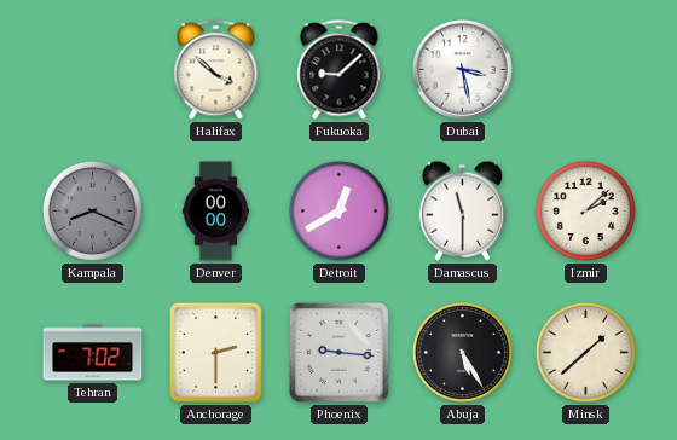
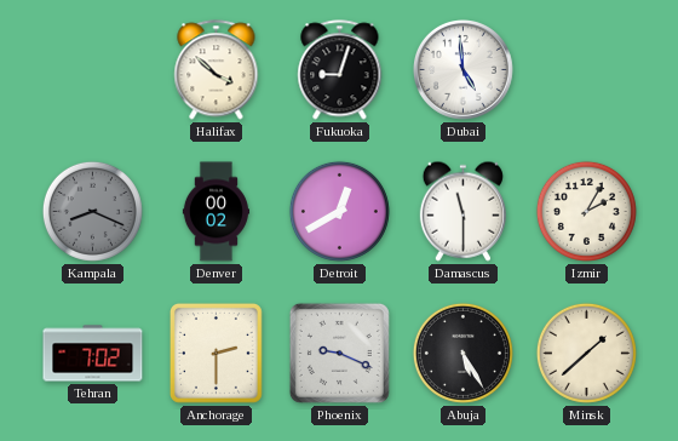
Fukuoka: 9:08 -> 9:03 (340, 70)
Dubai: 3:28 -> 4:59 (464, 70)
Denver: 00:00 -> 00:02 (216, 212)
Izmir: 2:08 -> 2:05 (586, 211)
Phoenix: 9:16 -> 9:19 (339, 353)
